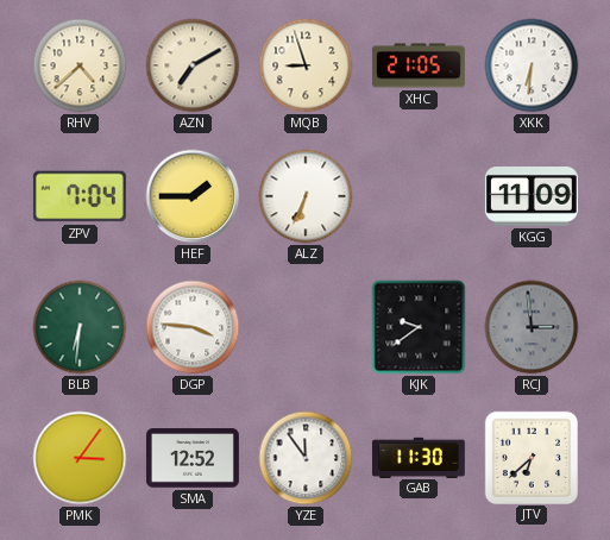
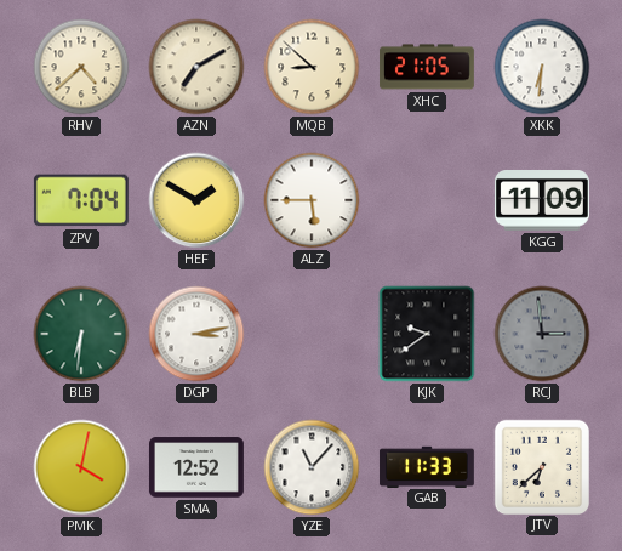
MQB: 8:57 -> 8:52 (312, 67)
HEF: 1:45 -> 1:50 (196, 200)
ALZ: 6:34 -> 5:45 (312, 200)
DGP: 3:46 -> 3:13 (196, 334)
PMK: 3:06 -> 4:02 (81, 467)
YZE: 11:54 -> 11:07 (312, 467)
GAB: 11:30 -> 11:33 (427, 466)
